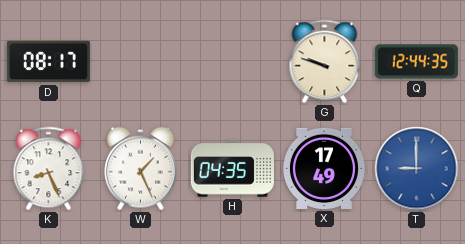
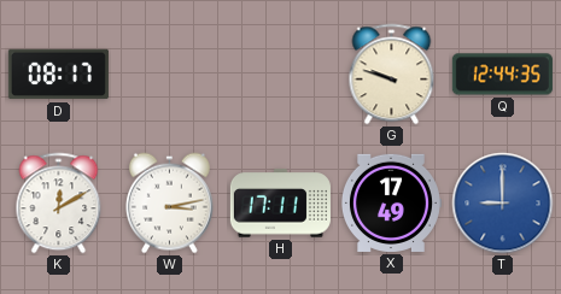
K: 8:26 -> 12:10 (59, 204)
W: 1:26 -> 3:13 (169, 204)
H: 04:35 -> 17:11 (280, 204)
